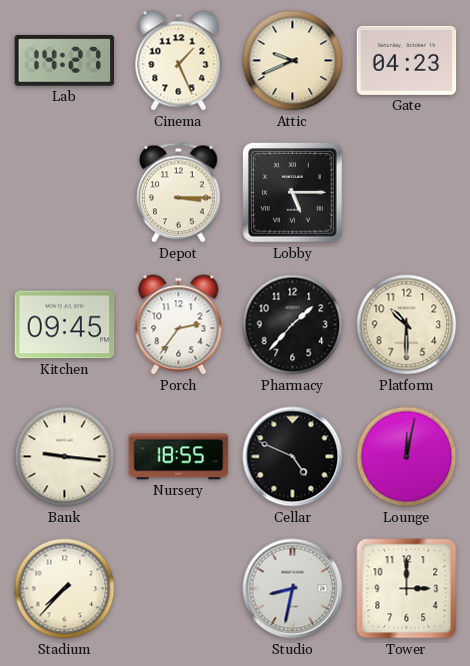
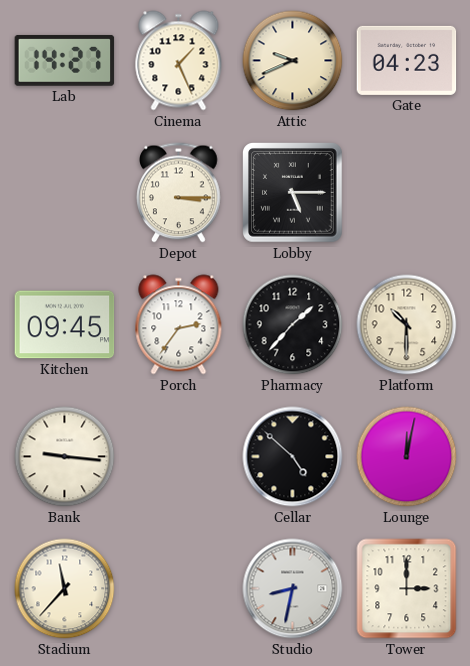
Nursery: 18:55 -> none (179, 457)
Cellar: 4:49 -> 4:52 (293, 457)
Stadium: 7:37 -> 11:37 (65, 589)
